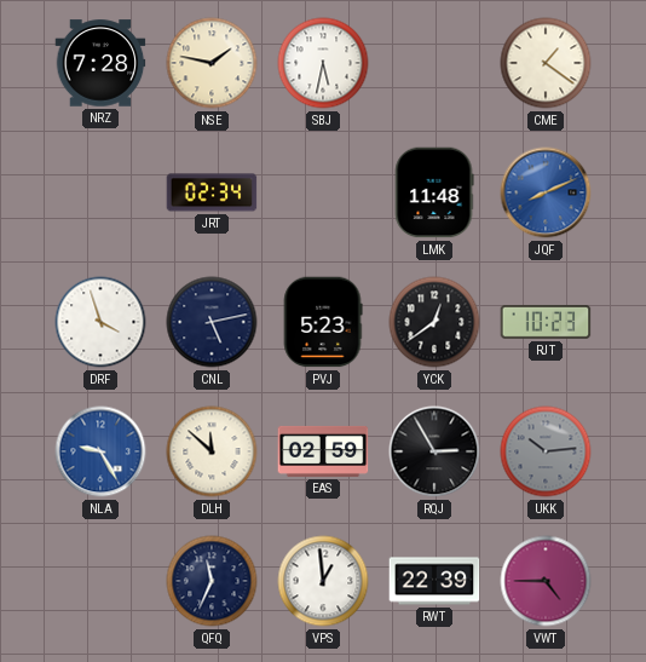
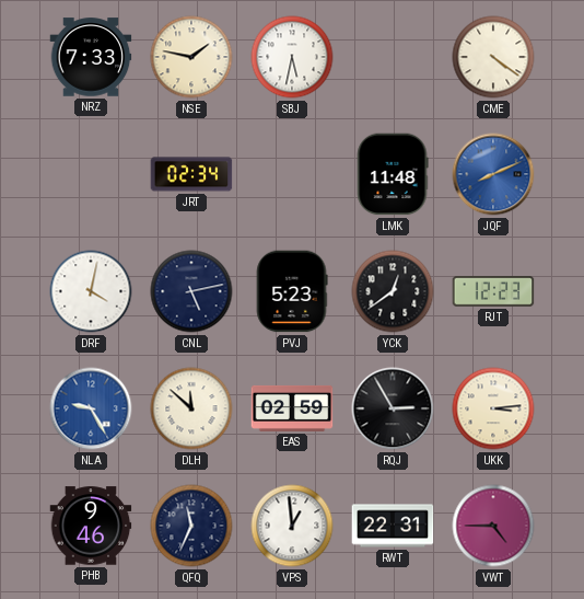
NRZ: 7:28 -> 7:33 (91, 57)
CME: 1:21 -> 4:21 (493, 57)
DRF: 3:57 -> 4:02 (91, 291)
RJT: 10:23 -> 12:23 (493, 292)
UKK: 10:14 -> 3:14 (493, 408)
UKK dial: grey -> cream (493, 408)
PHB: none -> 9:46 (91, 526)
RWT: 22:39 -> 22:31 (393, 526)
